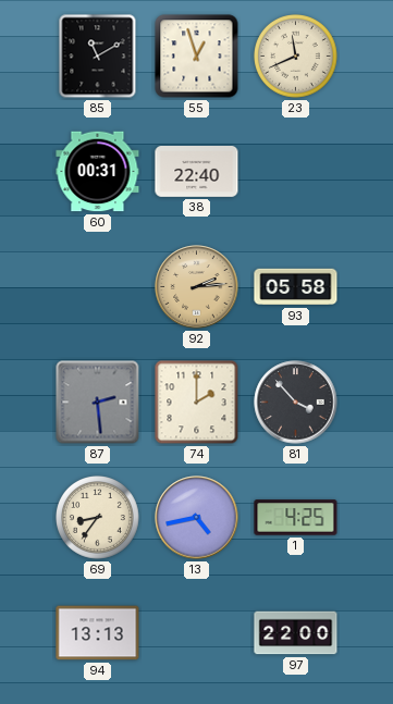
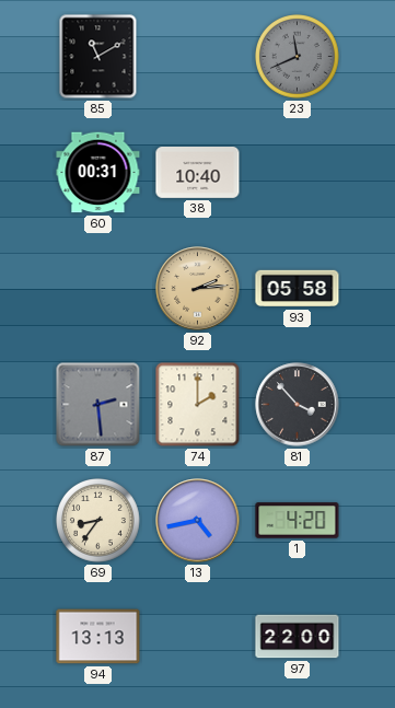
55: 12:57 -> none (197, 57)
23 dial: cream -> grey (298, 57)
38: 22:40 -> 10:40 (198, 173)
1: 4:25 -> 4:20 (298, 521)
